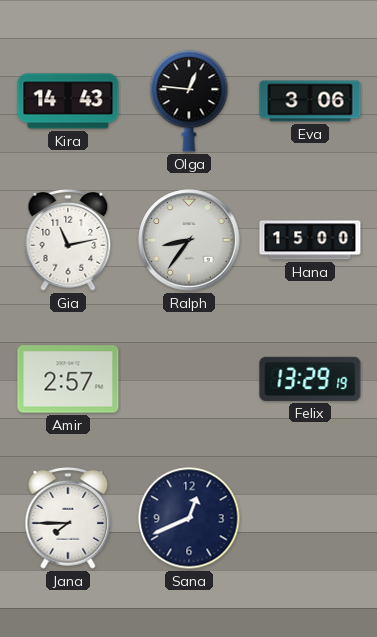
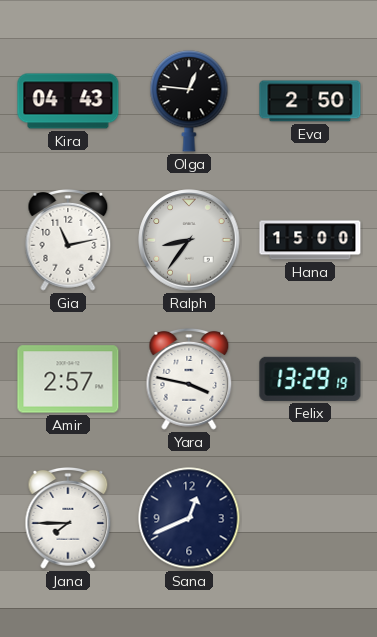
Kira: 14:43 -> 04:43 (68, 101)
Eva: 3:06 -> 2:50 (310, 101)
Yara: none -> 3:47 (189, 380)
